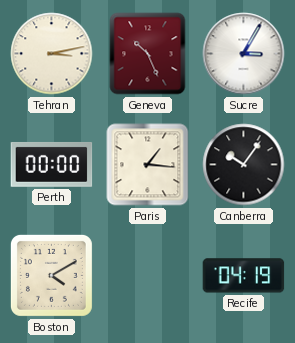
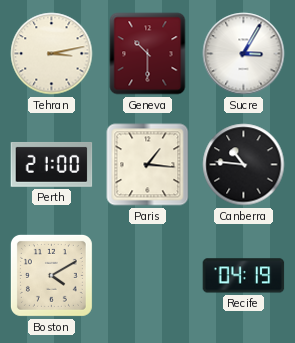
Geneva: 10:26 -> 10:30 (148, 54)
Perth: 00:00 -> 21:00 (52, 164)
Canberra: 10:06 -> 10:46 (244, 165)
